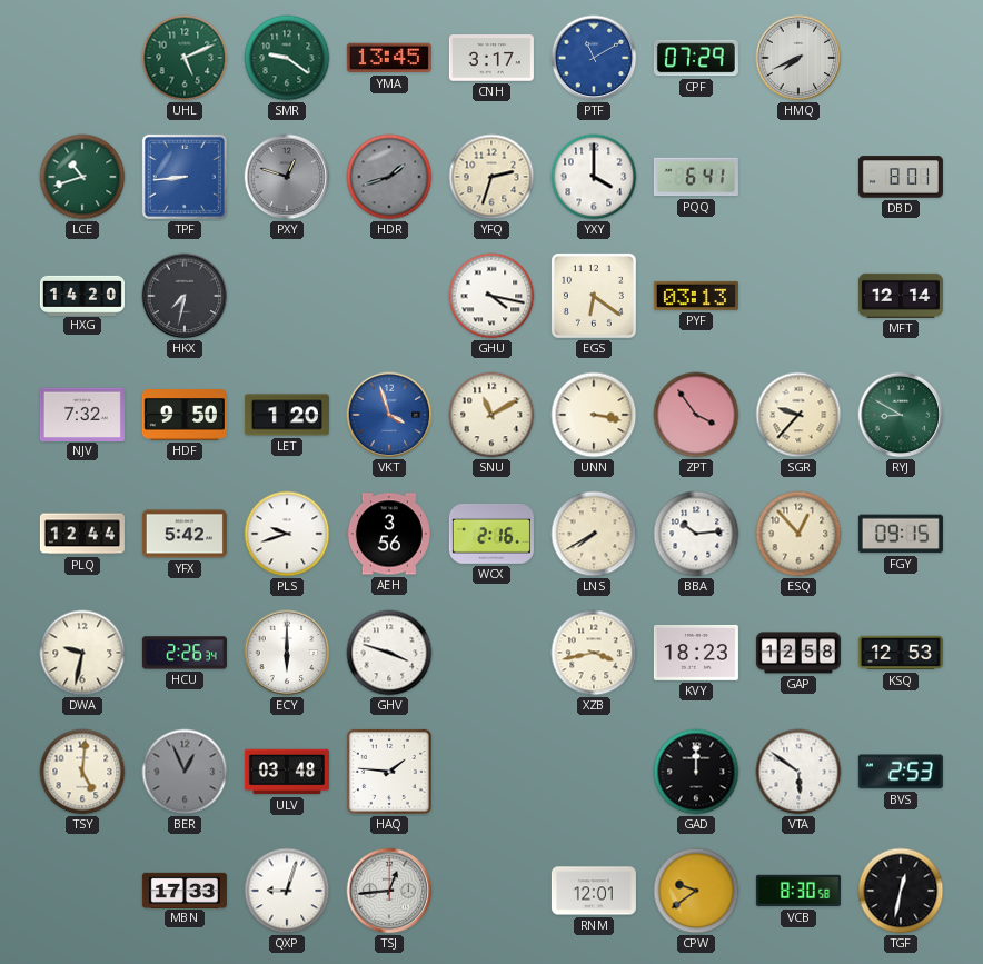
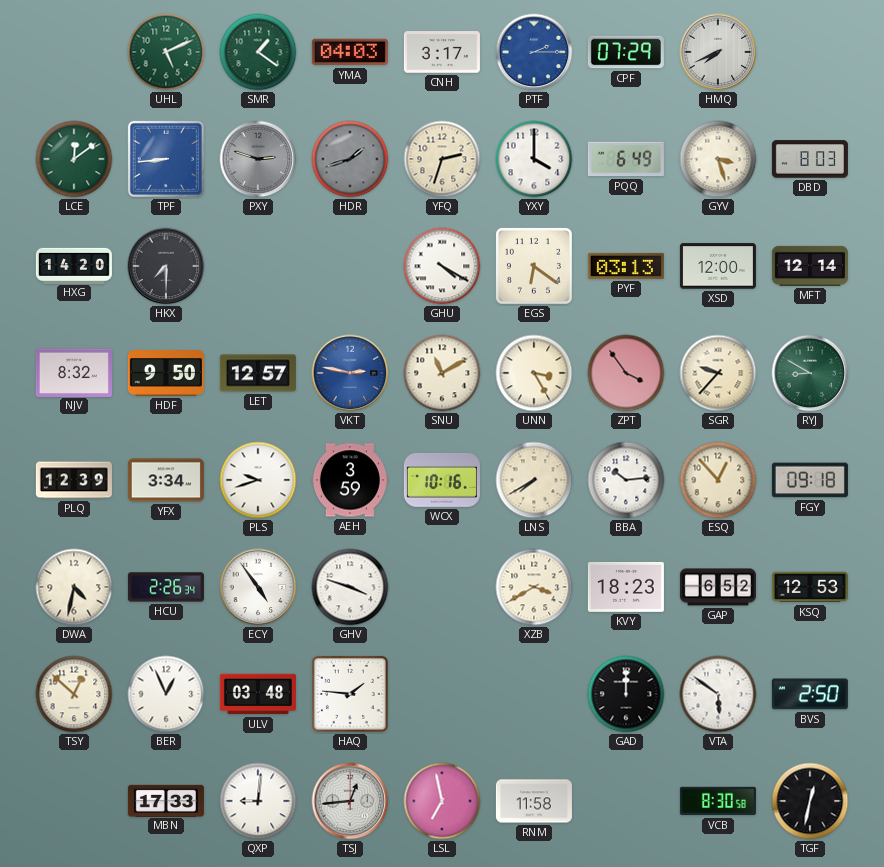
SMR: 9:21 -> 1:21 (258, 52)
YMA: 13:45 -> 04:03 (350, 52)
PTF: 11:10 -> 2:15 (534, 52)
LCE: 10:42 -> 12:09 (74, 159)
PXY: 12:48 -> 2:48 (258, 159)
PQQ: 6:41 -> 6:49 (626, 159)
GYV: none -> 3:27 (718, 159)
DBD: 8:01 -> 8:03 (810, 159)
HKX: 7:32 -> 7:30 (166, 266)
GHU: 4:17 -> 4:20 (442, 266)
XSD: none -> 12:00 (718, 266)
NJV: 7:32 -> 8:32 (74, 372)
LET: 1:20 -> 12:57 (258, 373)
VKT: 3:57 -> 2:47 (350, 373)
UNN: 3:17 -> 3:25 (534, 373)
PLQ: 12:44 -> 12:39 (74, 480)
YFX: 5:42 -> 3:34 (166, 480)
AEH: 3:56 -> 3:59 (350, 480)
WCX: 2:16 -> 10:16 (442, 481)
FGY: 09:15 -> 09:18 (810, 480)
DWA: 9:32 -> 4:32 (74, 587)
ECY: 6:00 -> 4:54 (258, 587)
XZB: 3:43 -> 3:40 (534, 587)
GAP: 12:58 -> 6:52 (718, 587)
TSY: 5:01 -> 12:52 (74, 694)
BER dial: grey -> white (166, 694)
BVS: 2:53 -> 2:50 (810, 694)
QXP: 9:03 -> 9:01 (258, 801)
LSL: none -> 6:58 (442, 801)
RNM: 12:01 -> 11:58 (534, 801)
CPW: 9:39 -> none (696, 891)
